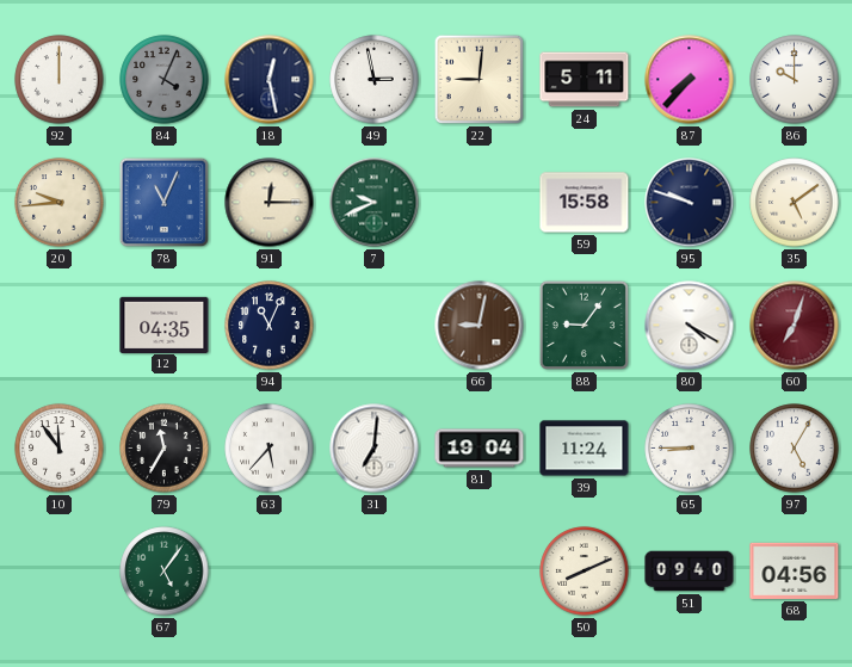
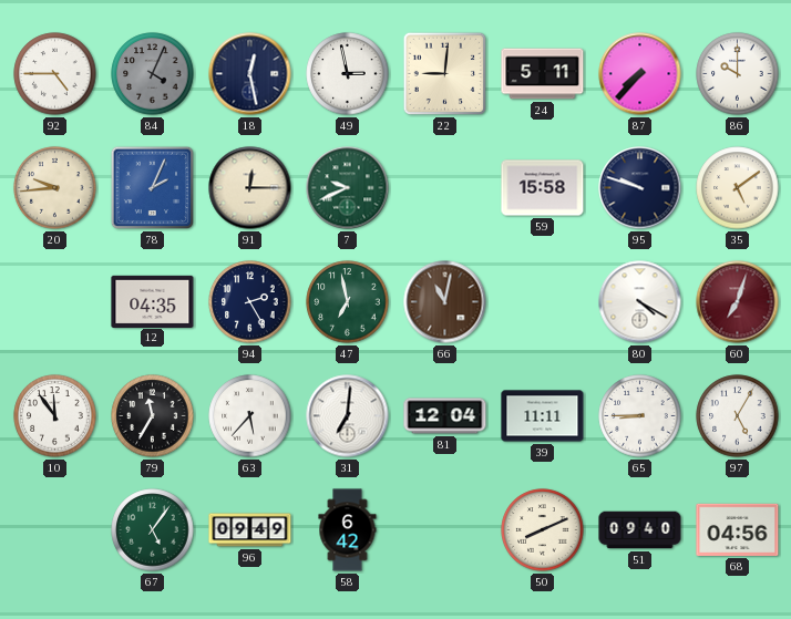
92: 12:00 -> 4:45 (55, 74)
78: 11:04 -> 2:04 (153, 188)
94: 11:04 -> 2:25 (250, 302)
47: none -> 6:58 (348, 302)
66: 9:02 -> 11:02 (445, 302)
88: 9:06 -> none (584, 325)
81: 19:04 -> 12:04 (445, 416)
39: 11:24 -> 11:11 (543, 416)
96: none -> 09:49 (250, 530)
58: none -> 6:42 (348, 530)
